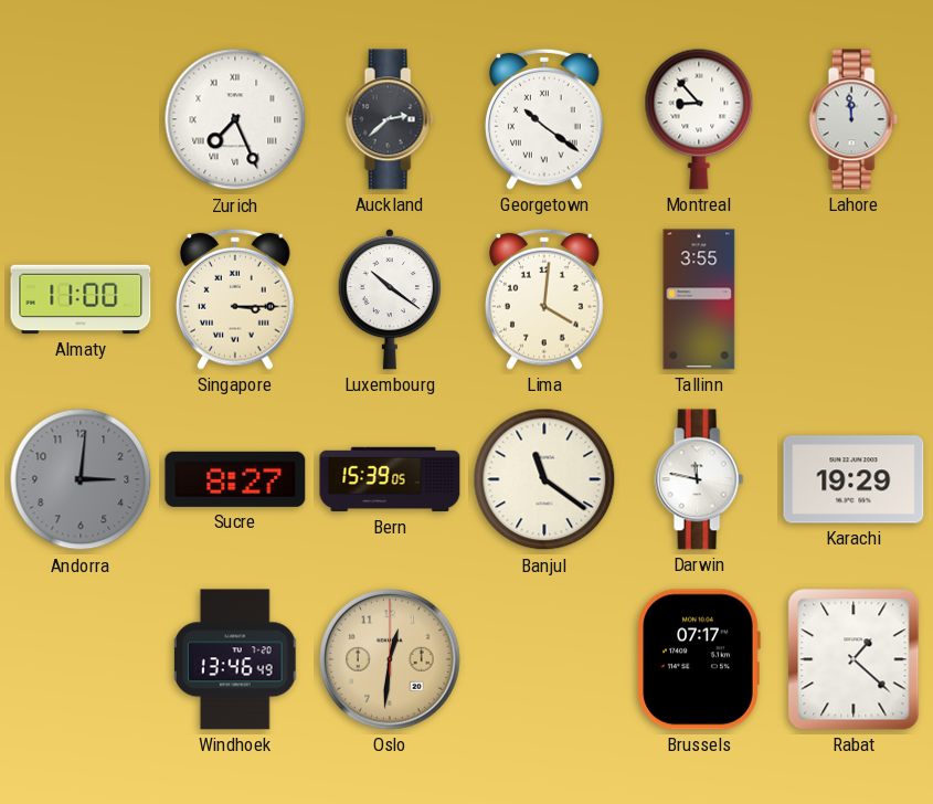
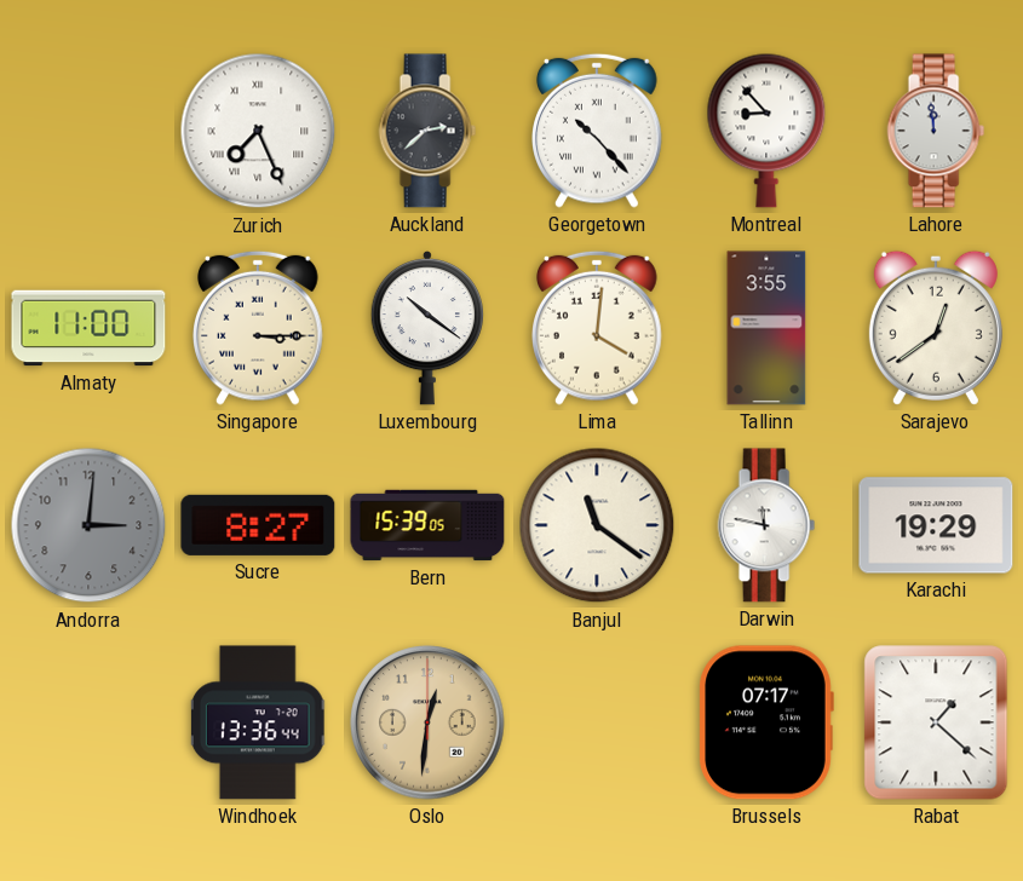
Georgetown: 10:21 -> 10:23 (598, 131)
Sarajevo: none -> 12:39 (936, 328)
Windhoek: 13:46 -> 13:36 (258, 722)
